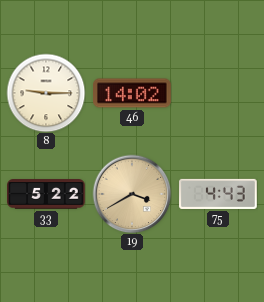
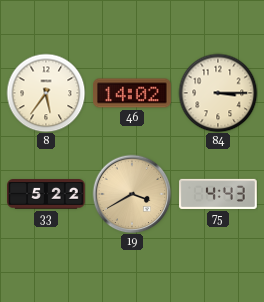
8: 9:15 -> 5:36 (46, 93)
84: none -> 3:15 (218, 93)
